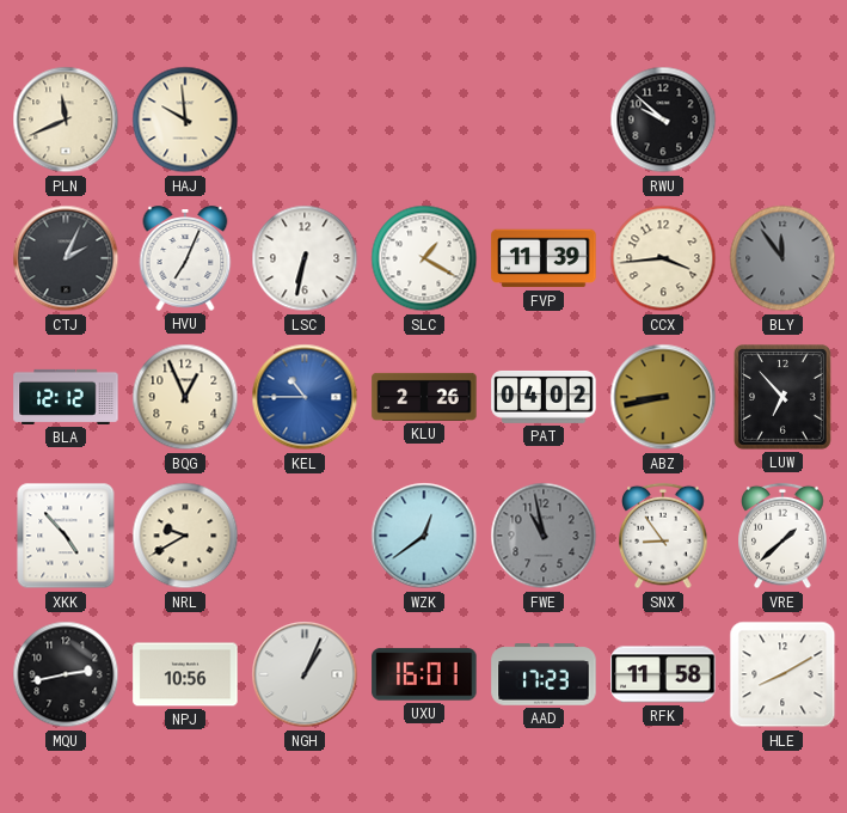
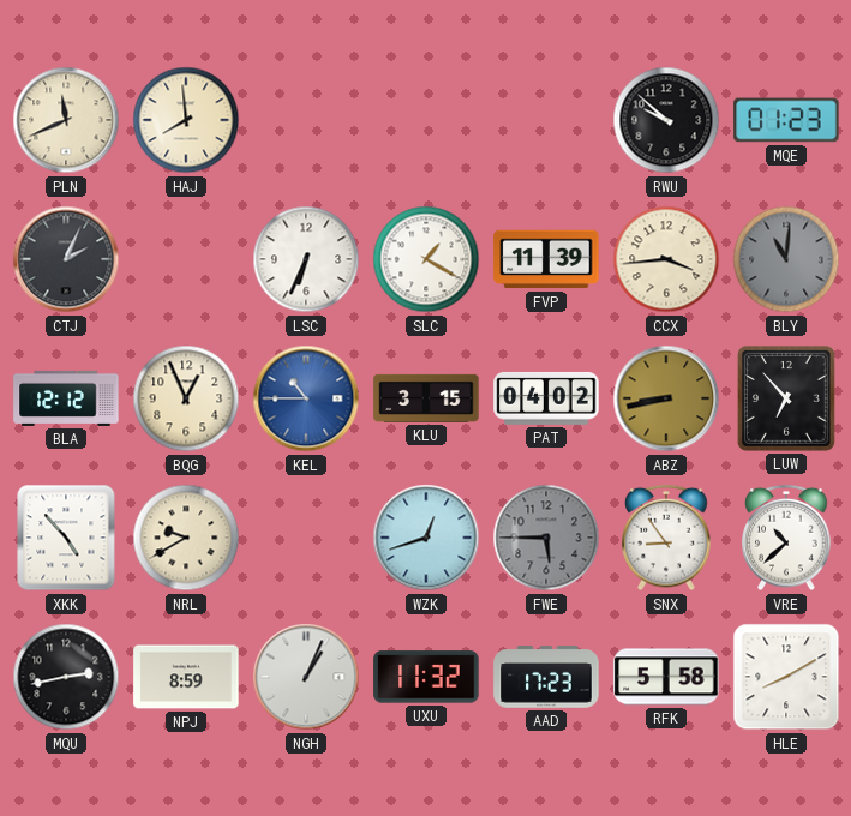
HAJ: 9:59 -> 7:59 (186, 120)
MQE: none -> 01:23 (786, 120)
HVU: 7:04 -> none (185, 258)
LSC: 6:32 -> 6:34 (306, 259)
BLY: 11:54 -> 11:01 (786, 259)
KLU: 2:26 -> 3:15 (426, 398)
WZK: 12:39 -> 12:42 (426, 538)
FWE: 10:58 -> 5:45 (546, 538)
VRE: 1:38 -> 10:38 (786, 538)
NPJ: 10:56 -> 8:59 (186, 677)
UXU: 16:01 -> 11:32 (426, 677)
RFK: 11:58 -> 5:58 (666, 677)
